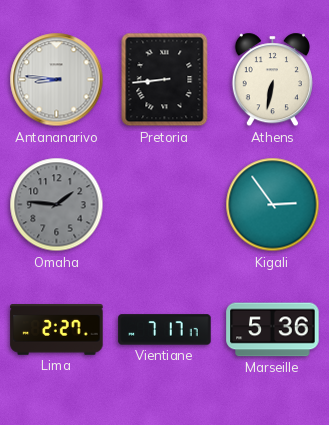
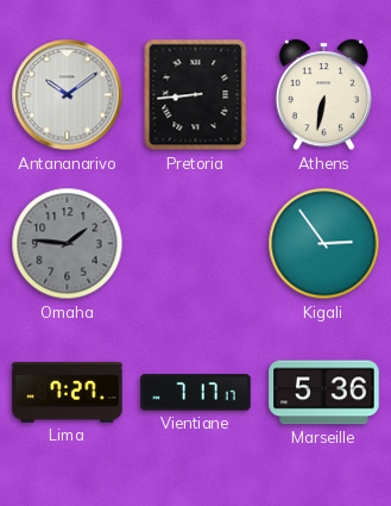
Antananarivo: 8:46 -> 10:09 (68, 95)
Lima: 2:27 -> 7:27 (68, 393)
